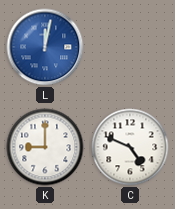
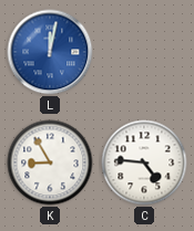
K: 9:00 -> 8:55 (50, 162)
C: 4:49 -> 4:46 (144, 162)
